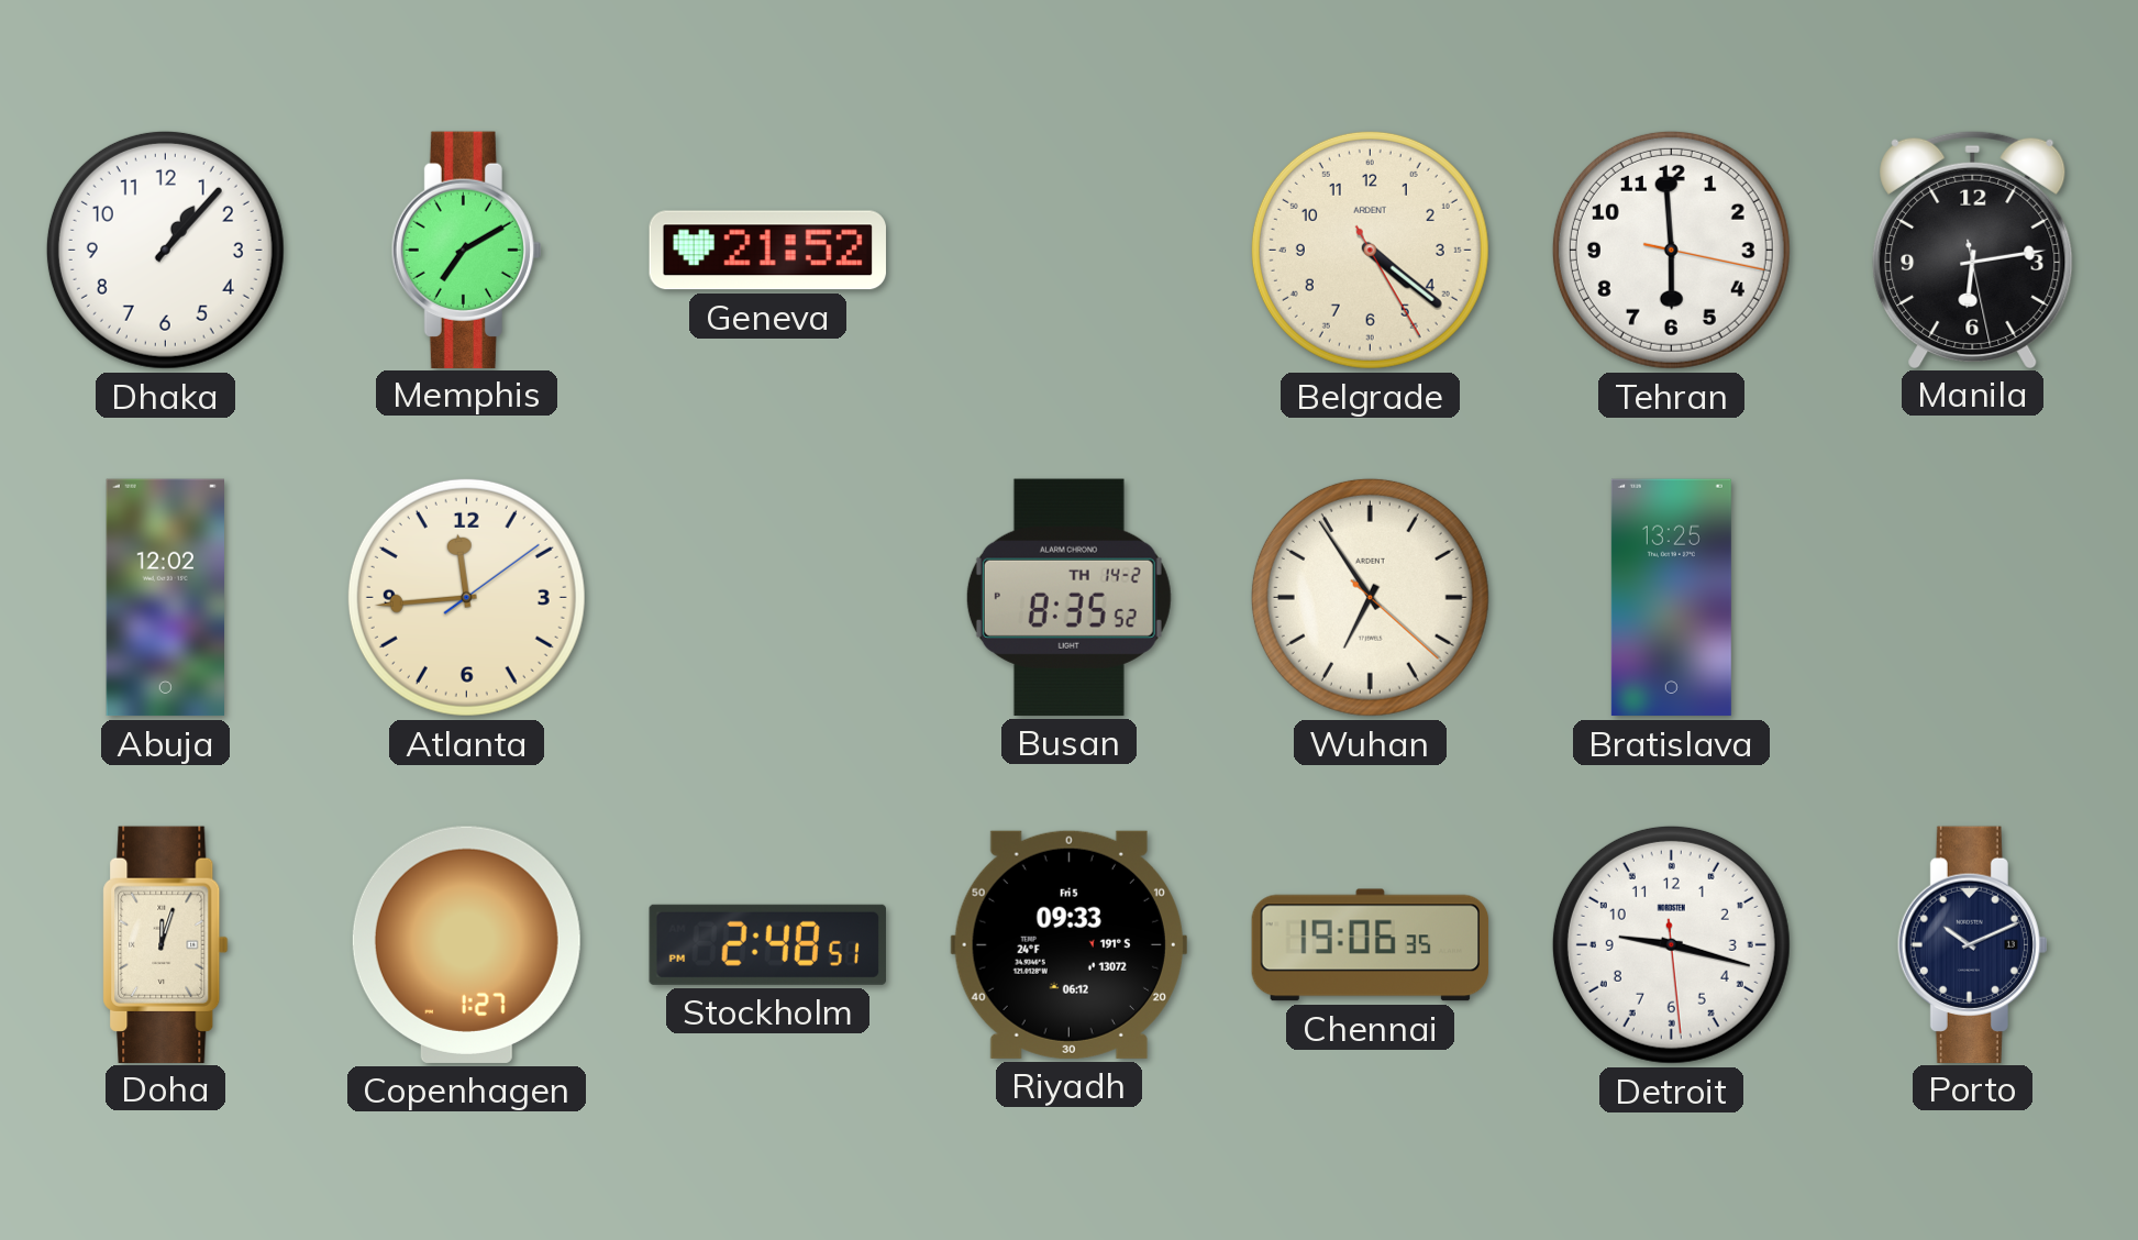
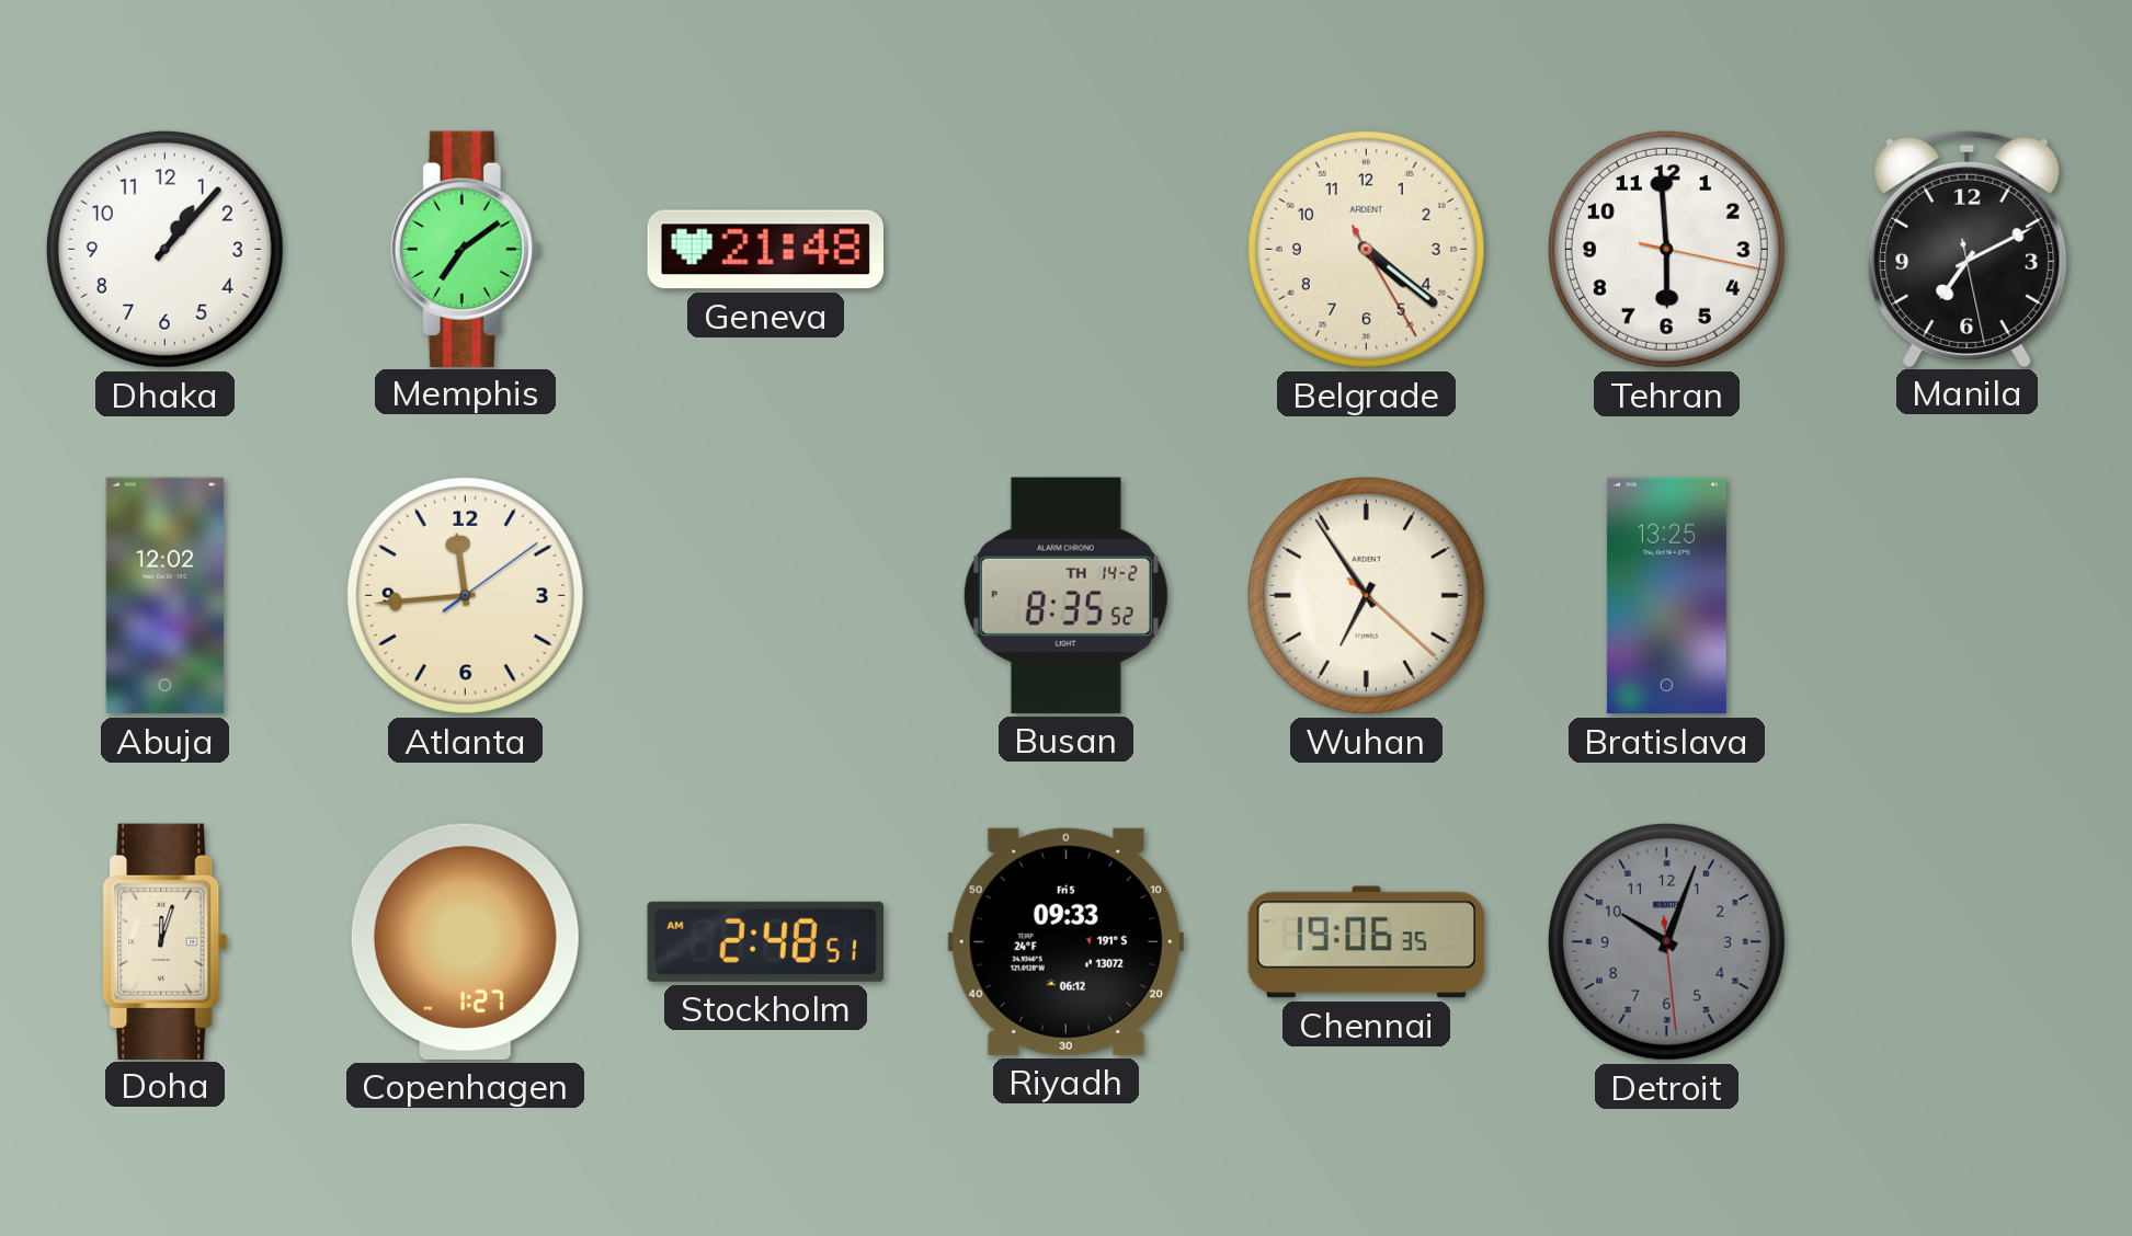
Memphis: 7:10 -> 7:09 (465, 249)
Geneva: 21:52 -> 21:48 (765, 250)
Manila: 6:13 -> 7:10 (1968, 248)
Stockholm: 2:48:51 PM -> 2:48:51 AM (765, 941)
Detroit: 9:17 -> 10:03 (1666, 941)
Detroit dial: white -> grey (1666, 941)
Porto: 10:11 -> none (1972, 944)
